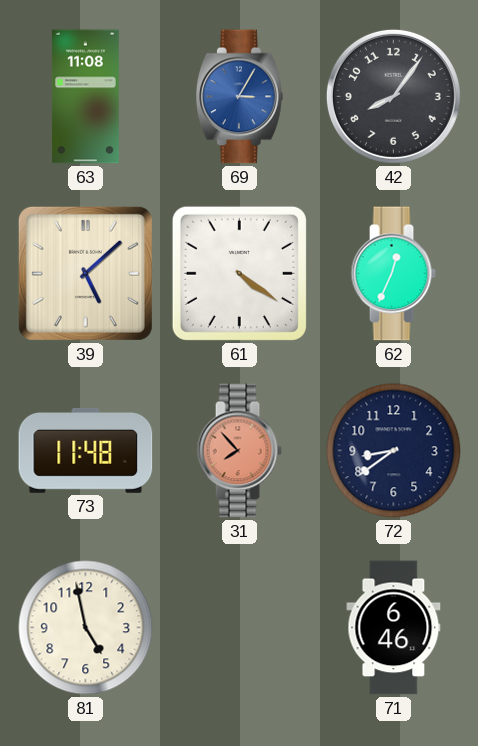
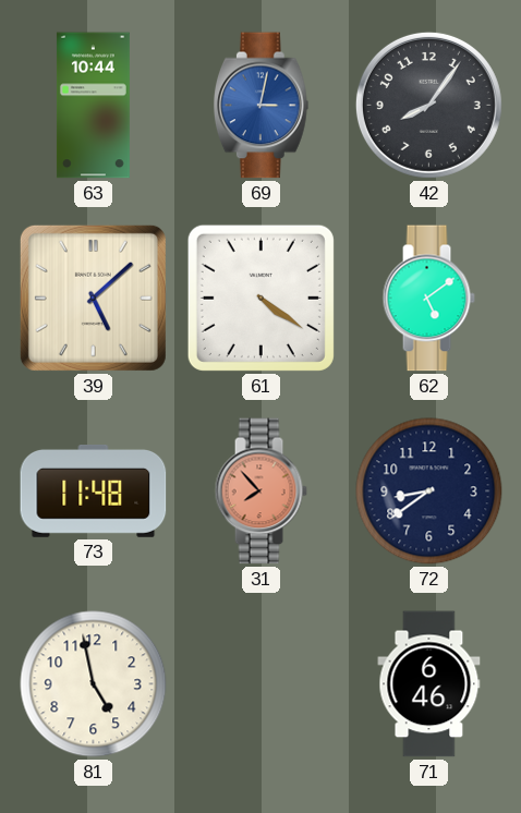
63: 11:08 -> 10:44 (93, 106)
69: 3:05 -> 3:02 (262, 106)
62: 12:34 -> 5:09 (428, 299)
